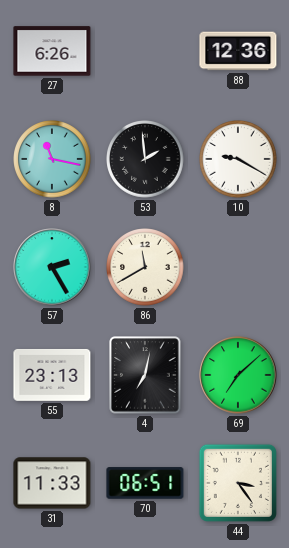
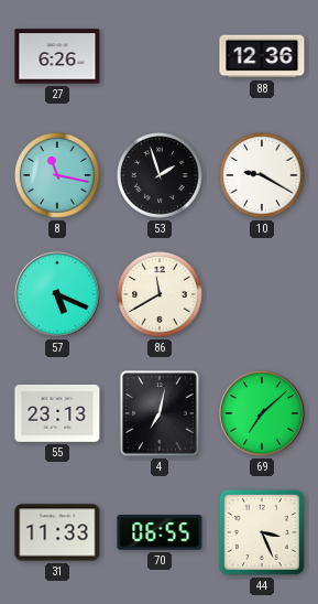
53: 1:59 -> 1:57 (160, 175)
57: 2:25 -> 5:19 (57, 294)
70: 06:51 -> 06:55 (160, 532)
44: 3:24 -> 3:26 (262, 532)
